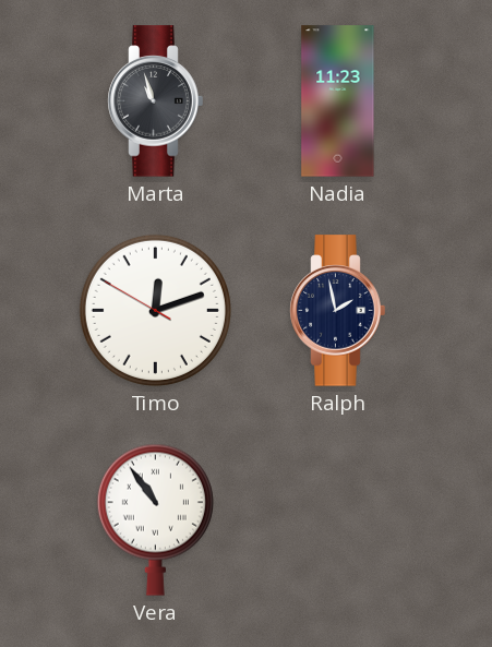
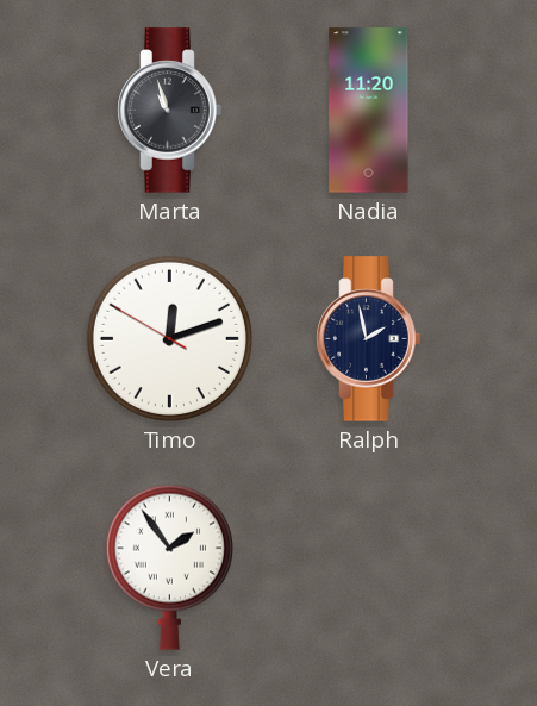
Nadia: 11:23 -> 11:20 (369, 111)
Vera: 10:54 -> 1:54 (169, 567)
